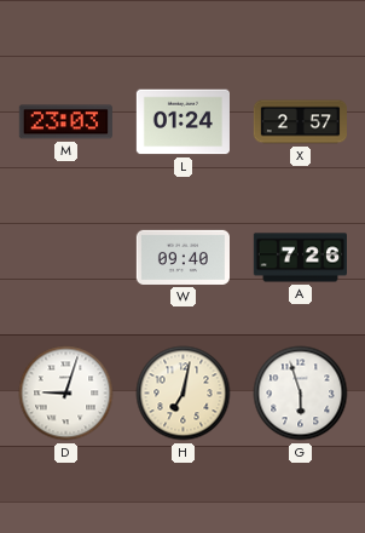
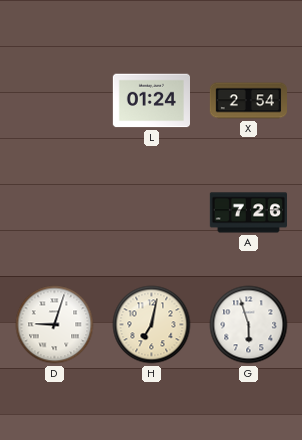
M: 23:03 -> none (65, 122)
X: 2:57 -> 2:54 (248, 101)
W: 09:40 -> none (182, 257)
